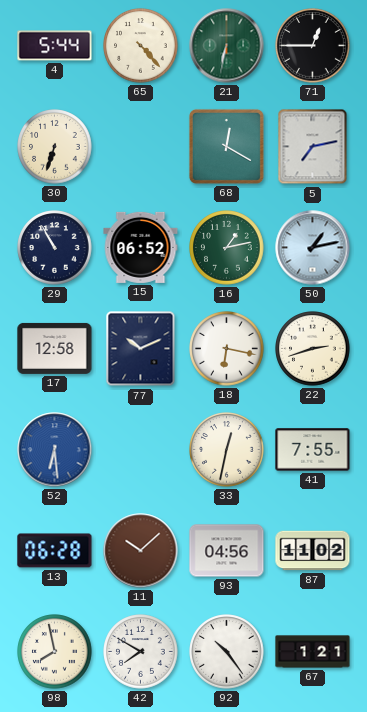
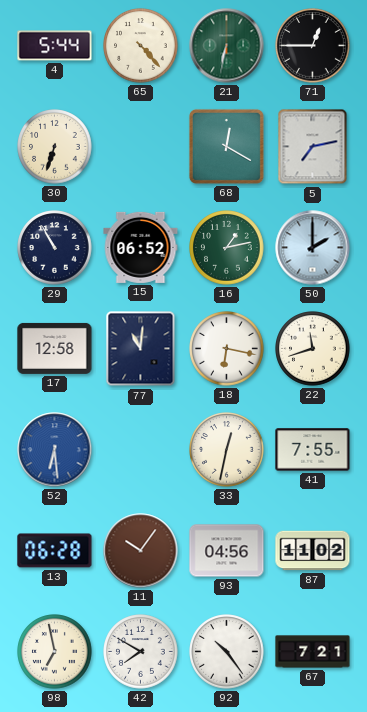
50: 1:13 -> 2:00 (313, 248)
77: 10:11 -> 11:01 (141, 349)
22: 2:42 -> 11:42 (313, 349)
11: 10:08 -> 10:06 (141, 551)
98: 7:58 -> 6:58 (55, 652)
67: 1:21 -> 7:21 (313, 652)
